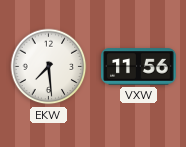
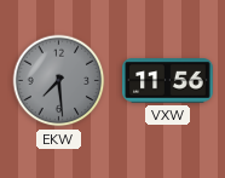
EKW dial: white -> grey (59, 81)
